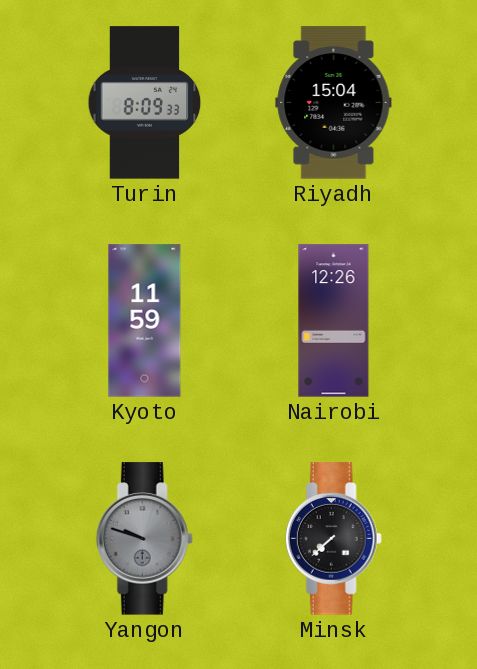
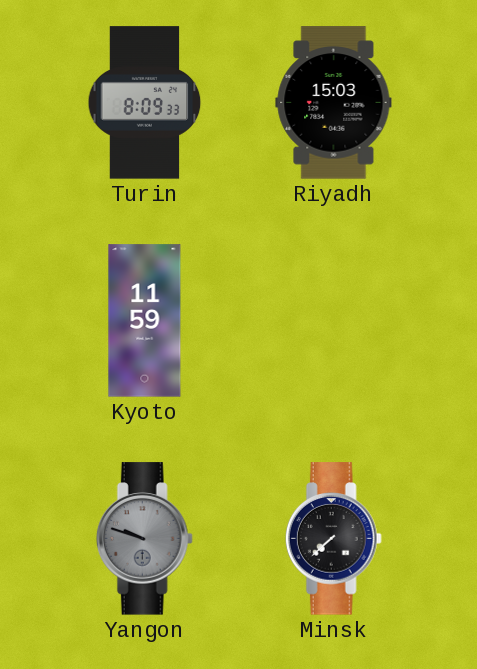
Riyadh: 15:04 -> 15:03 (334, 103)
Nairobi: 12:26 -> none (334, 321)
